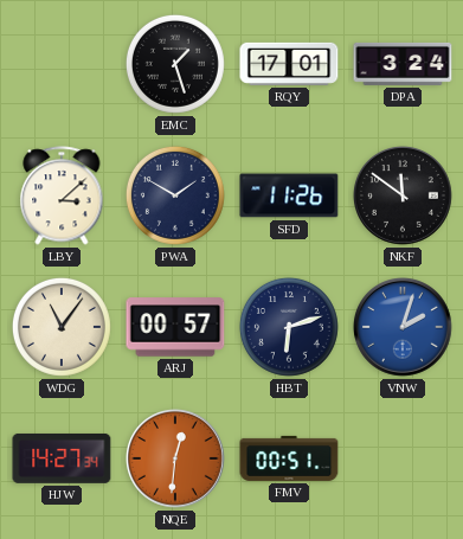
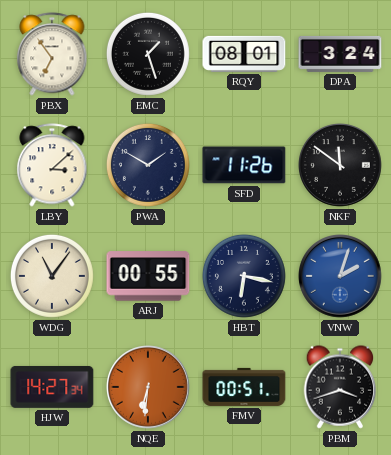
PBX: none -> 6:54 (52, 54)
RQY: 17:01 -> 08:01 (244, 54)
ARJ: 00:57 -> 00:55 (148, 276)
HBT: 6:12 -> 6:17 (244, 276)
NQE: 12:31 -> 6:31 (149, 388)
PBM: none -> 3:42 (340, 387)
